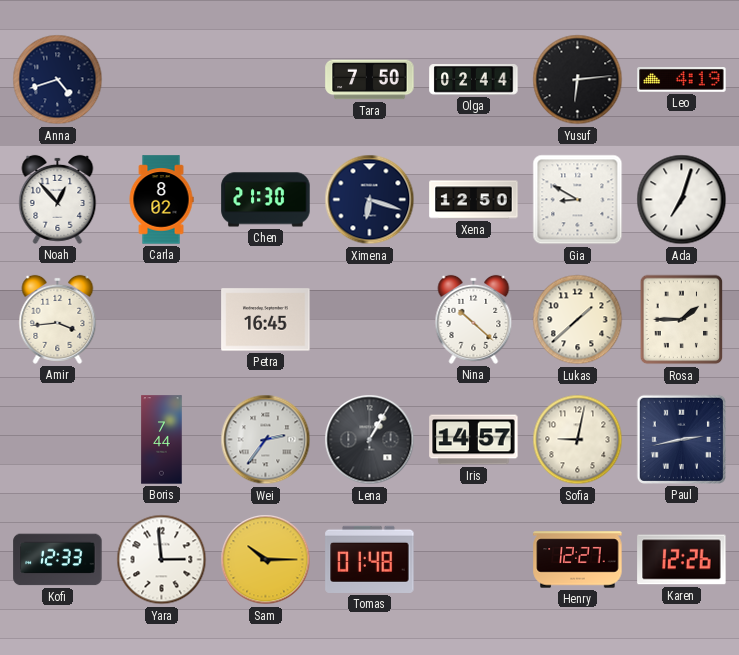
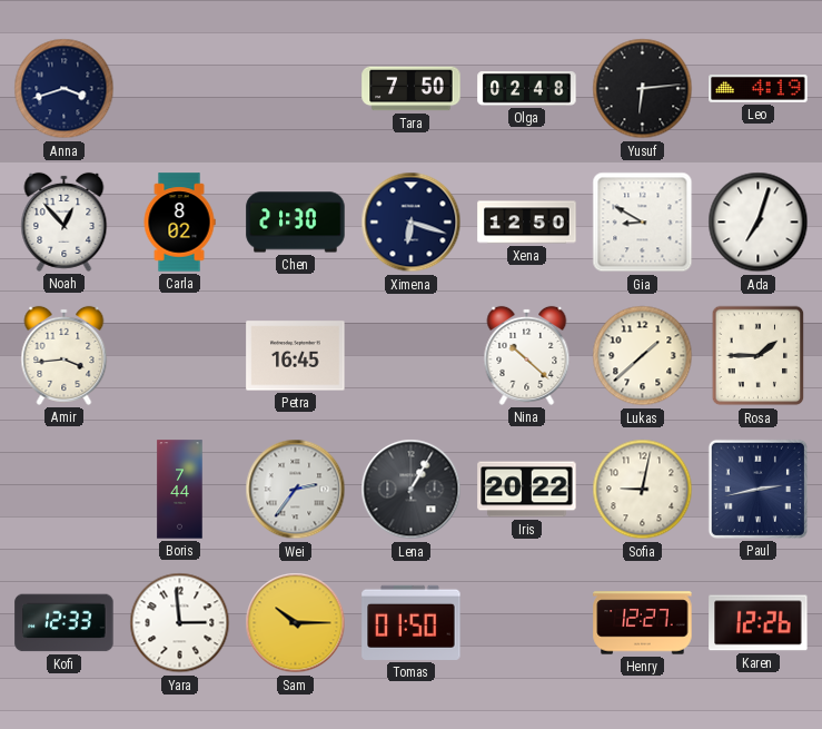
Anna: 4:42 -> 3:42 (65, 89)
Olga: 02:44 -> 02:48 (527, 89)
Iris: 14:57 -> 20:22 (527, 490)
Tomas: 01:48 -> 01:50 (412, 622)
